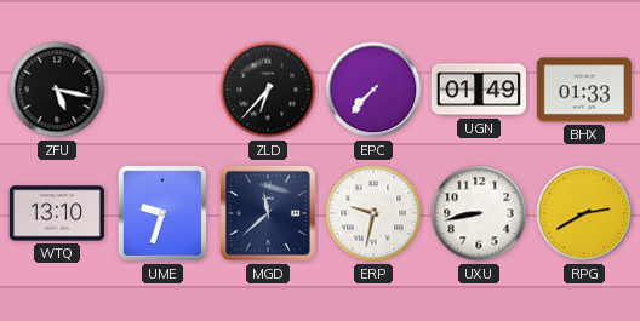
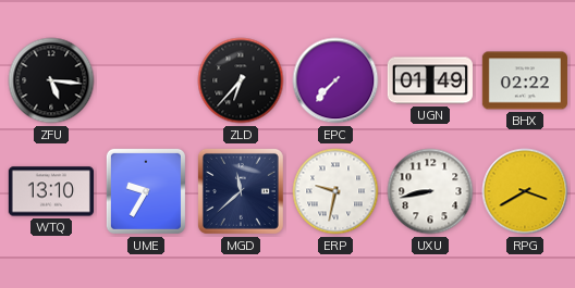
ZFU: 5:17 -> 5:16 (51, 80)
BHX: 01:33 -> 02:22 (524, 80)
UME: 9:33 -> 9:35 (146, 191)
RPG: 2:40 -> 3:40 (525, 191)
